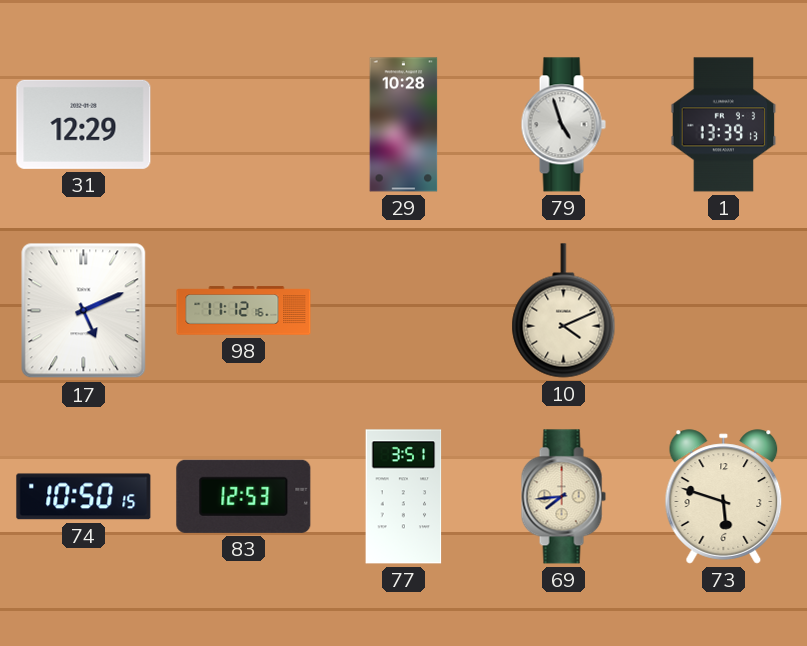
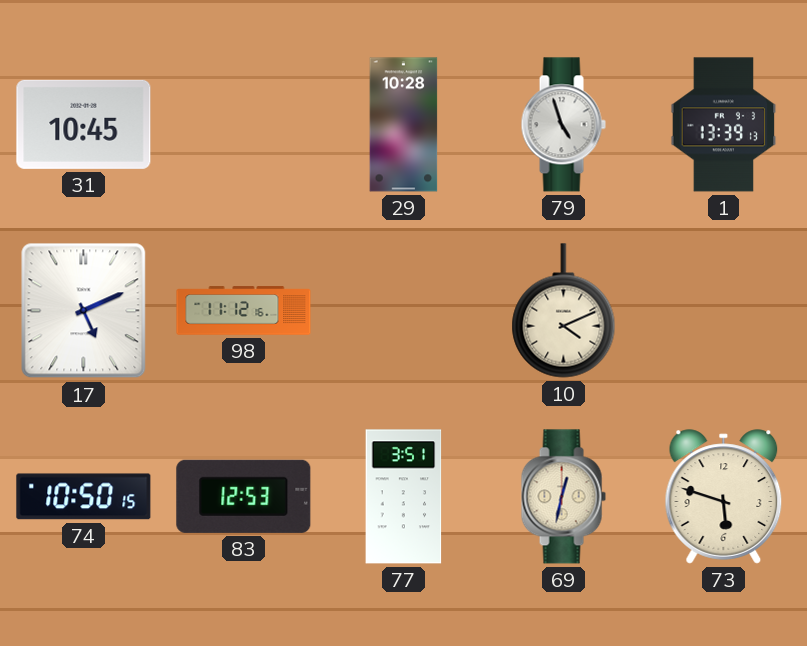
31: 12:29 -> 10:45 (84, 124)
69: 7:44 -> 12:32 (563, 497)
